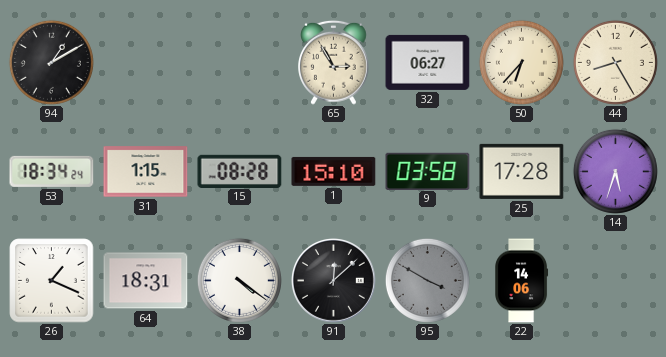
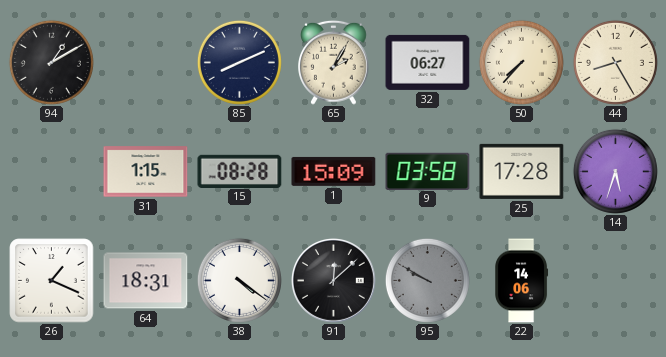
85: none -> 8:11 (239, 62)
65: 2:55 -> 2:05 (334, 62)
50: 6:37 -> 7:37 (521, 62)
53: 18:34 -> none (52, 171)
1: 15:10 -> 15:09 (334, 171)
95: 3:50 -> 9:50 (427, 280)
